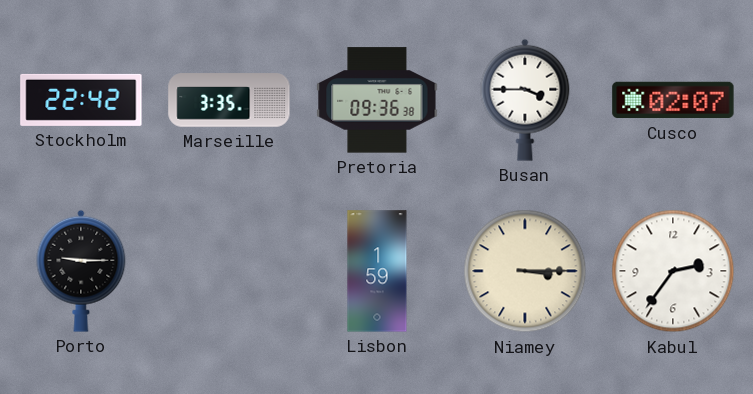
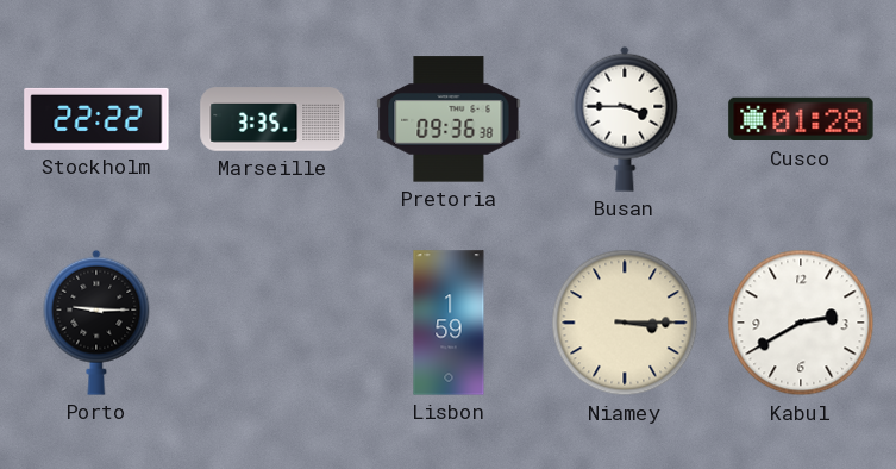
Stockholm: 22:42 -> 22:22 (96, 119)
Cusco: 02:07 -> 01:28 (801, 119)
Kabul: 2:36 -> 2:40 (801, 323)
